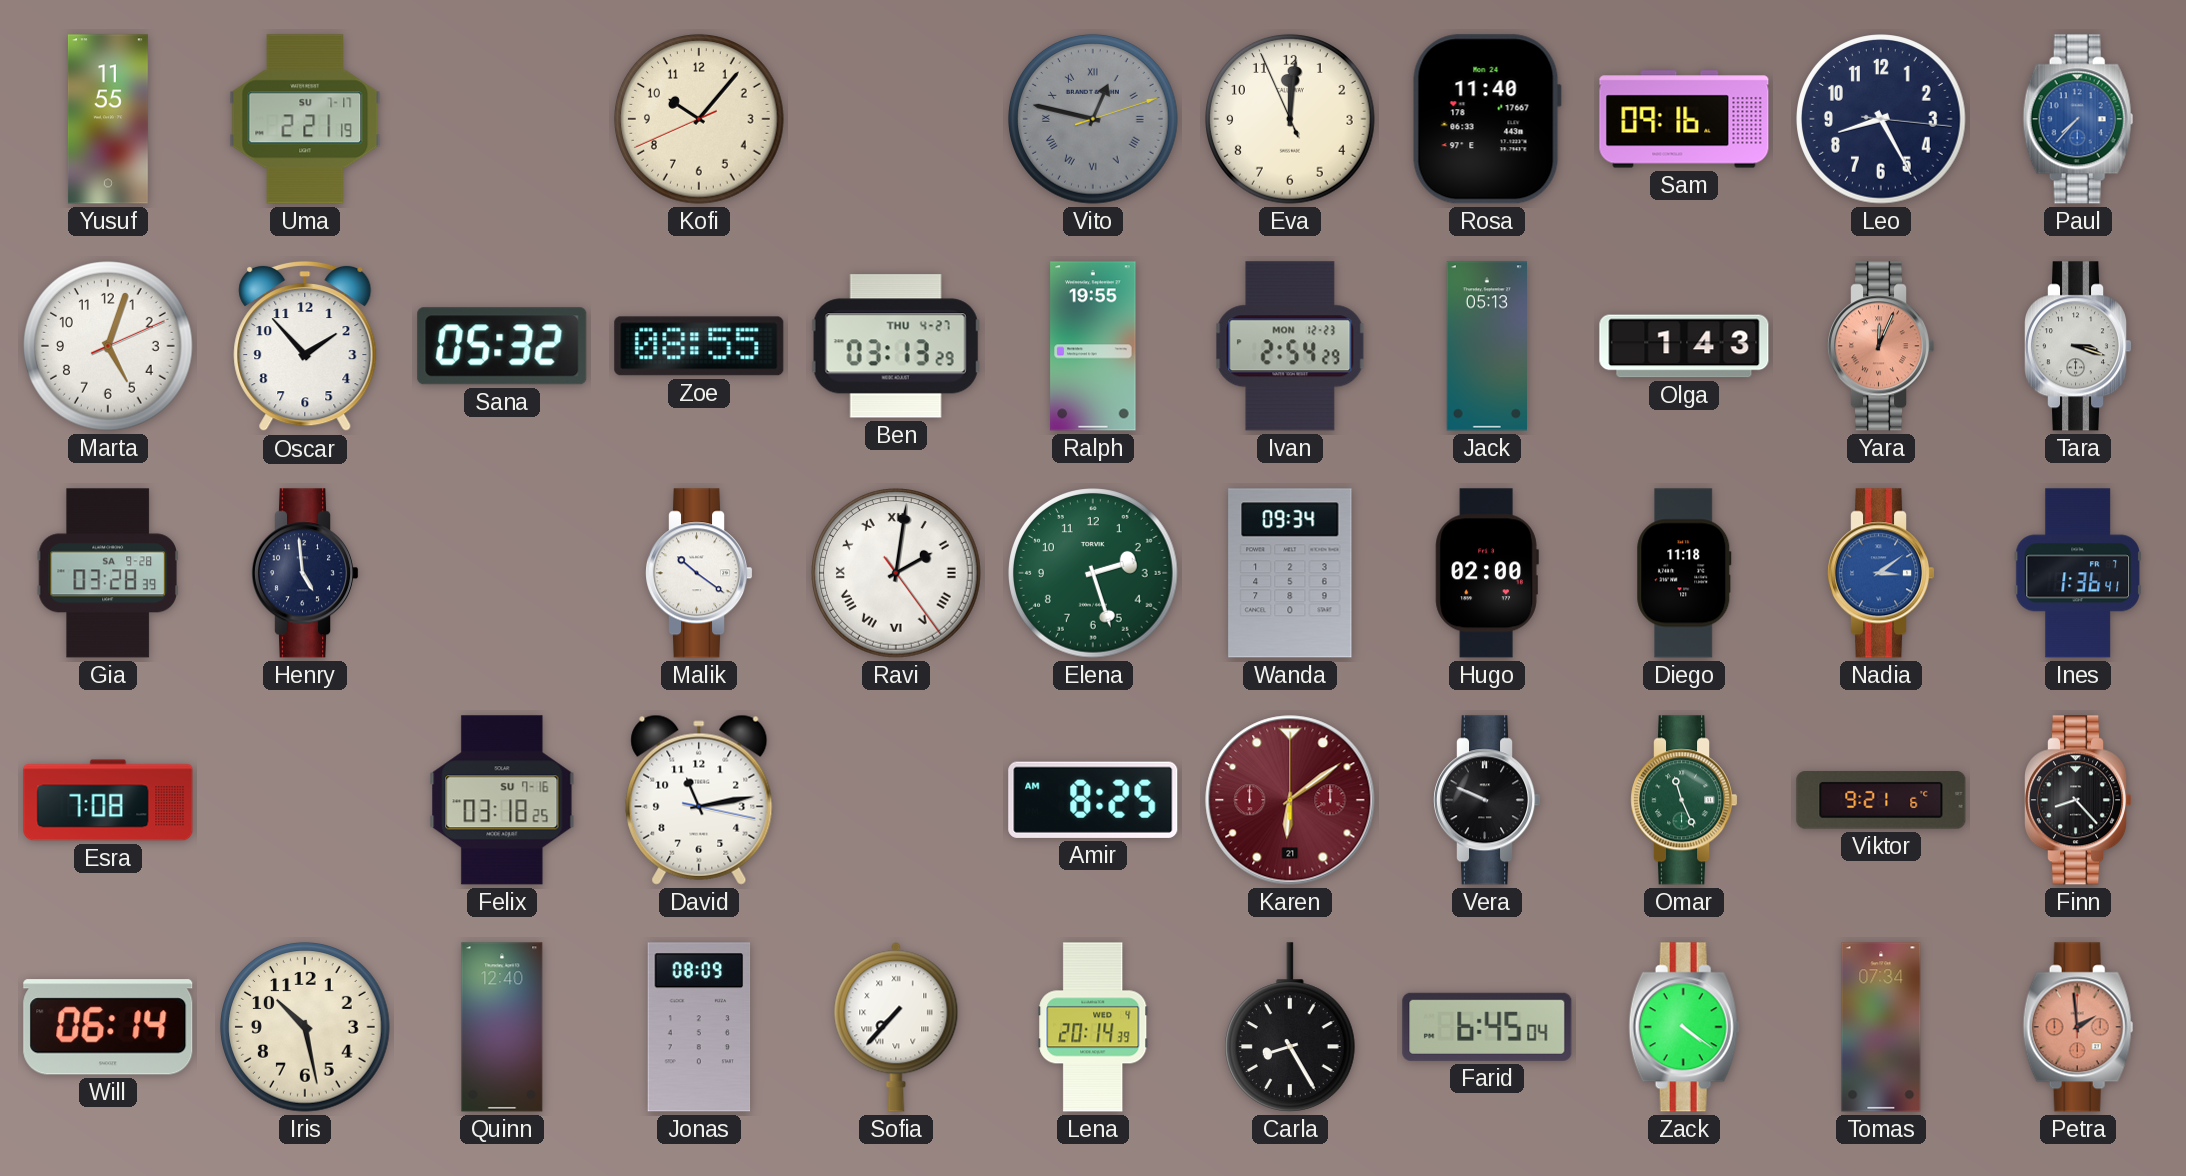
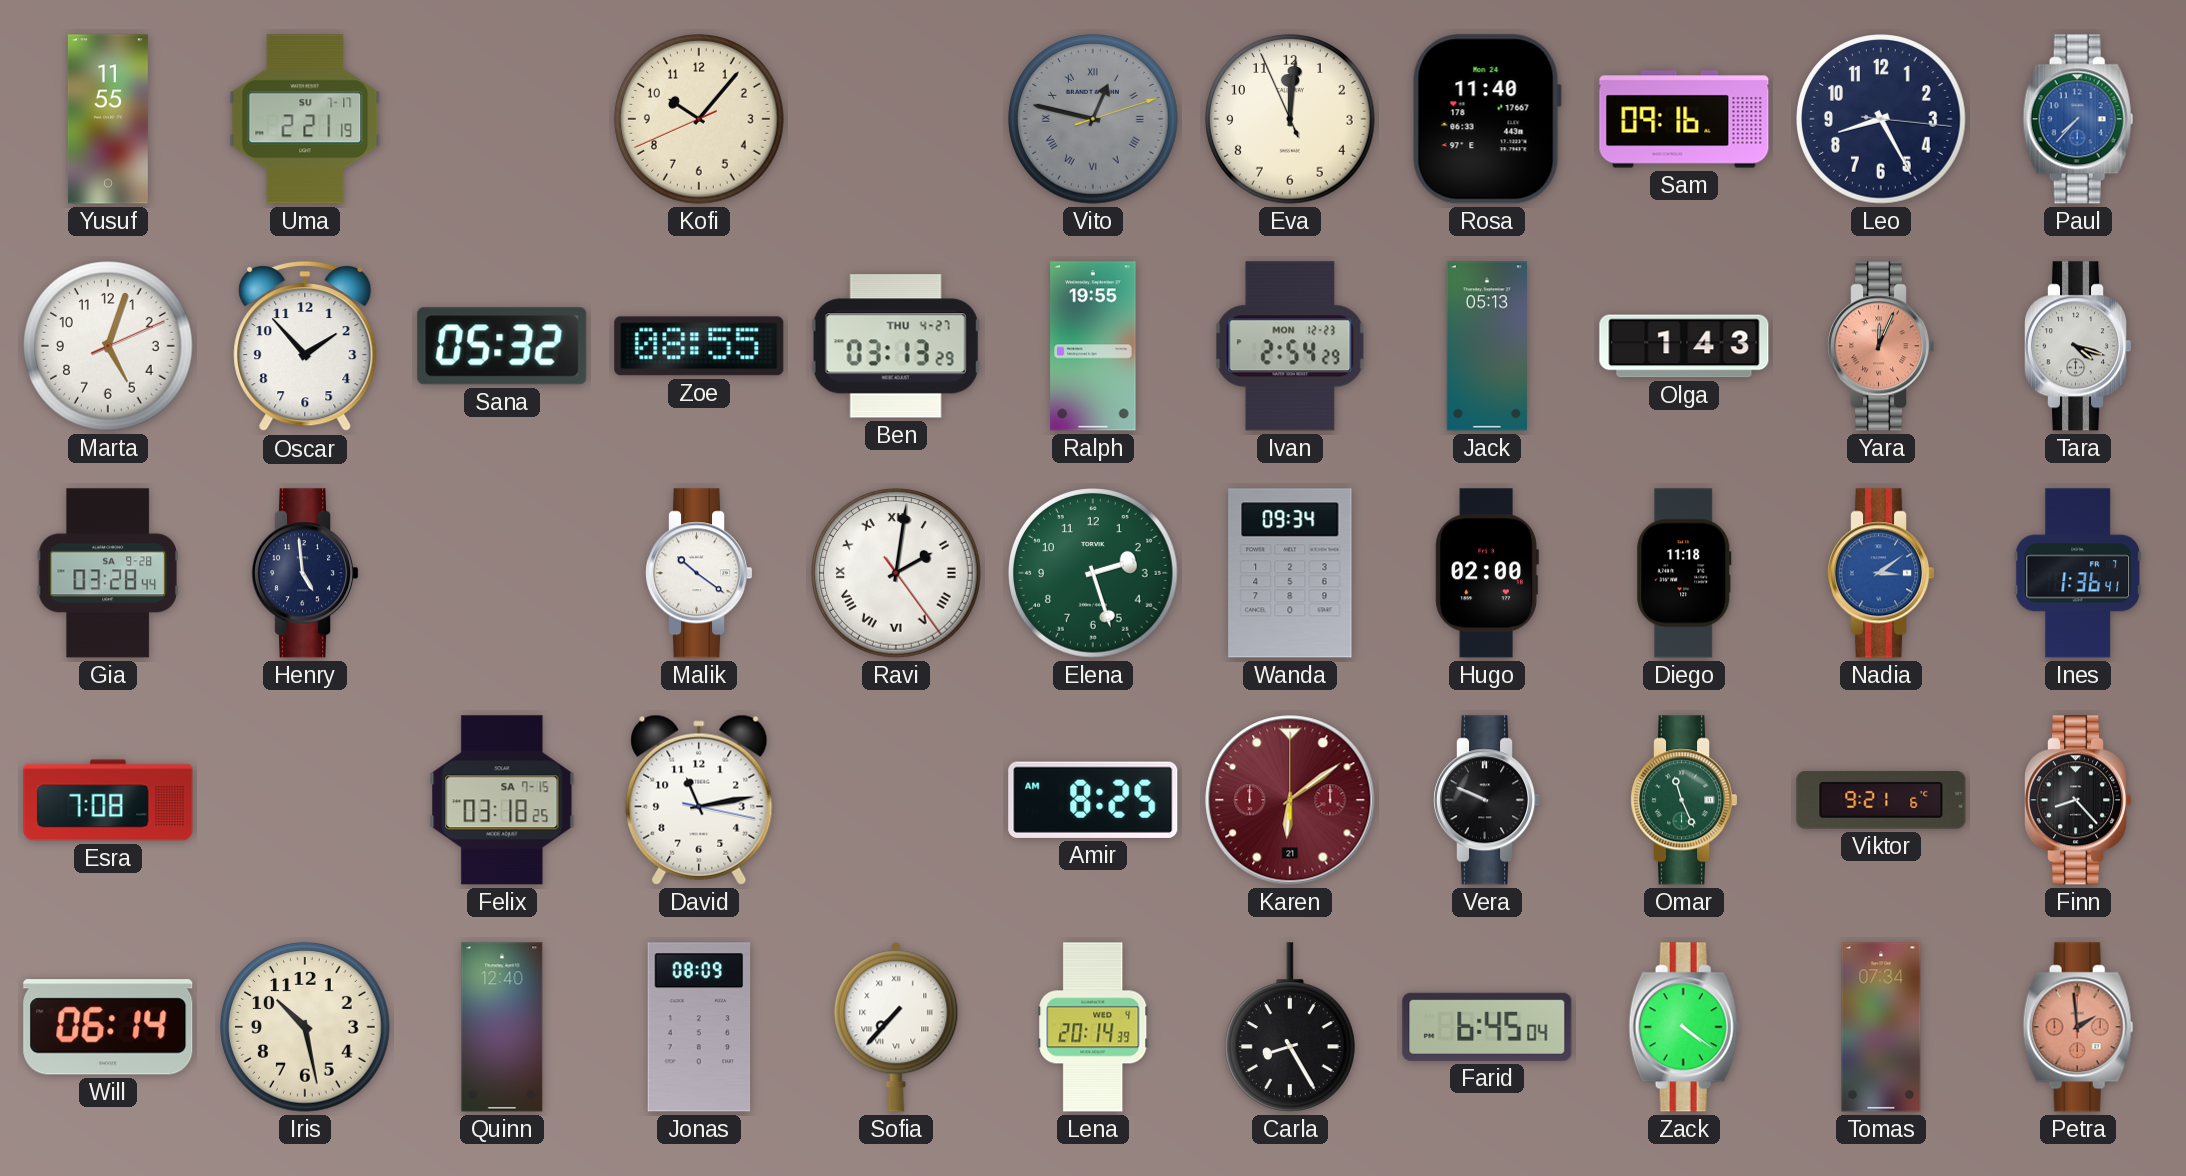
Tara: 3:18 -> 4:18 (2079, 346)
Gia: 03:28:39 -> 03:28:44 (108, 573)
Felix date: SU 7-16 -> SA 7-15 (502, 800)
